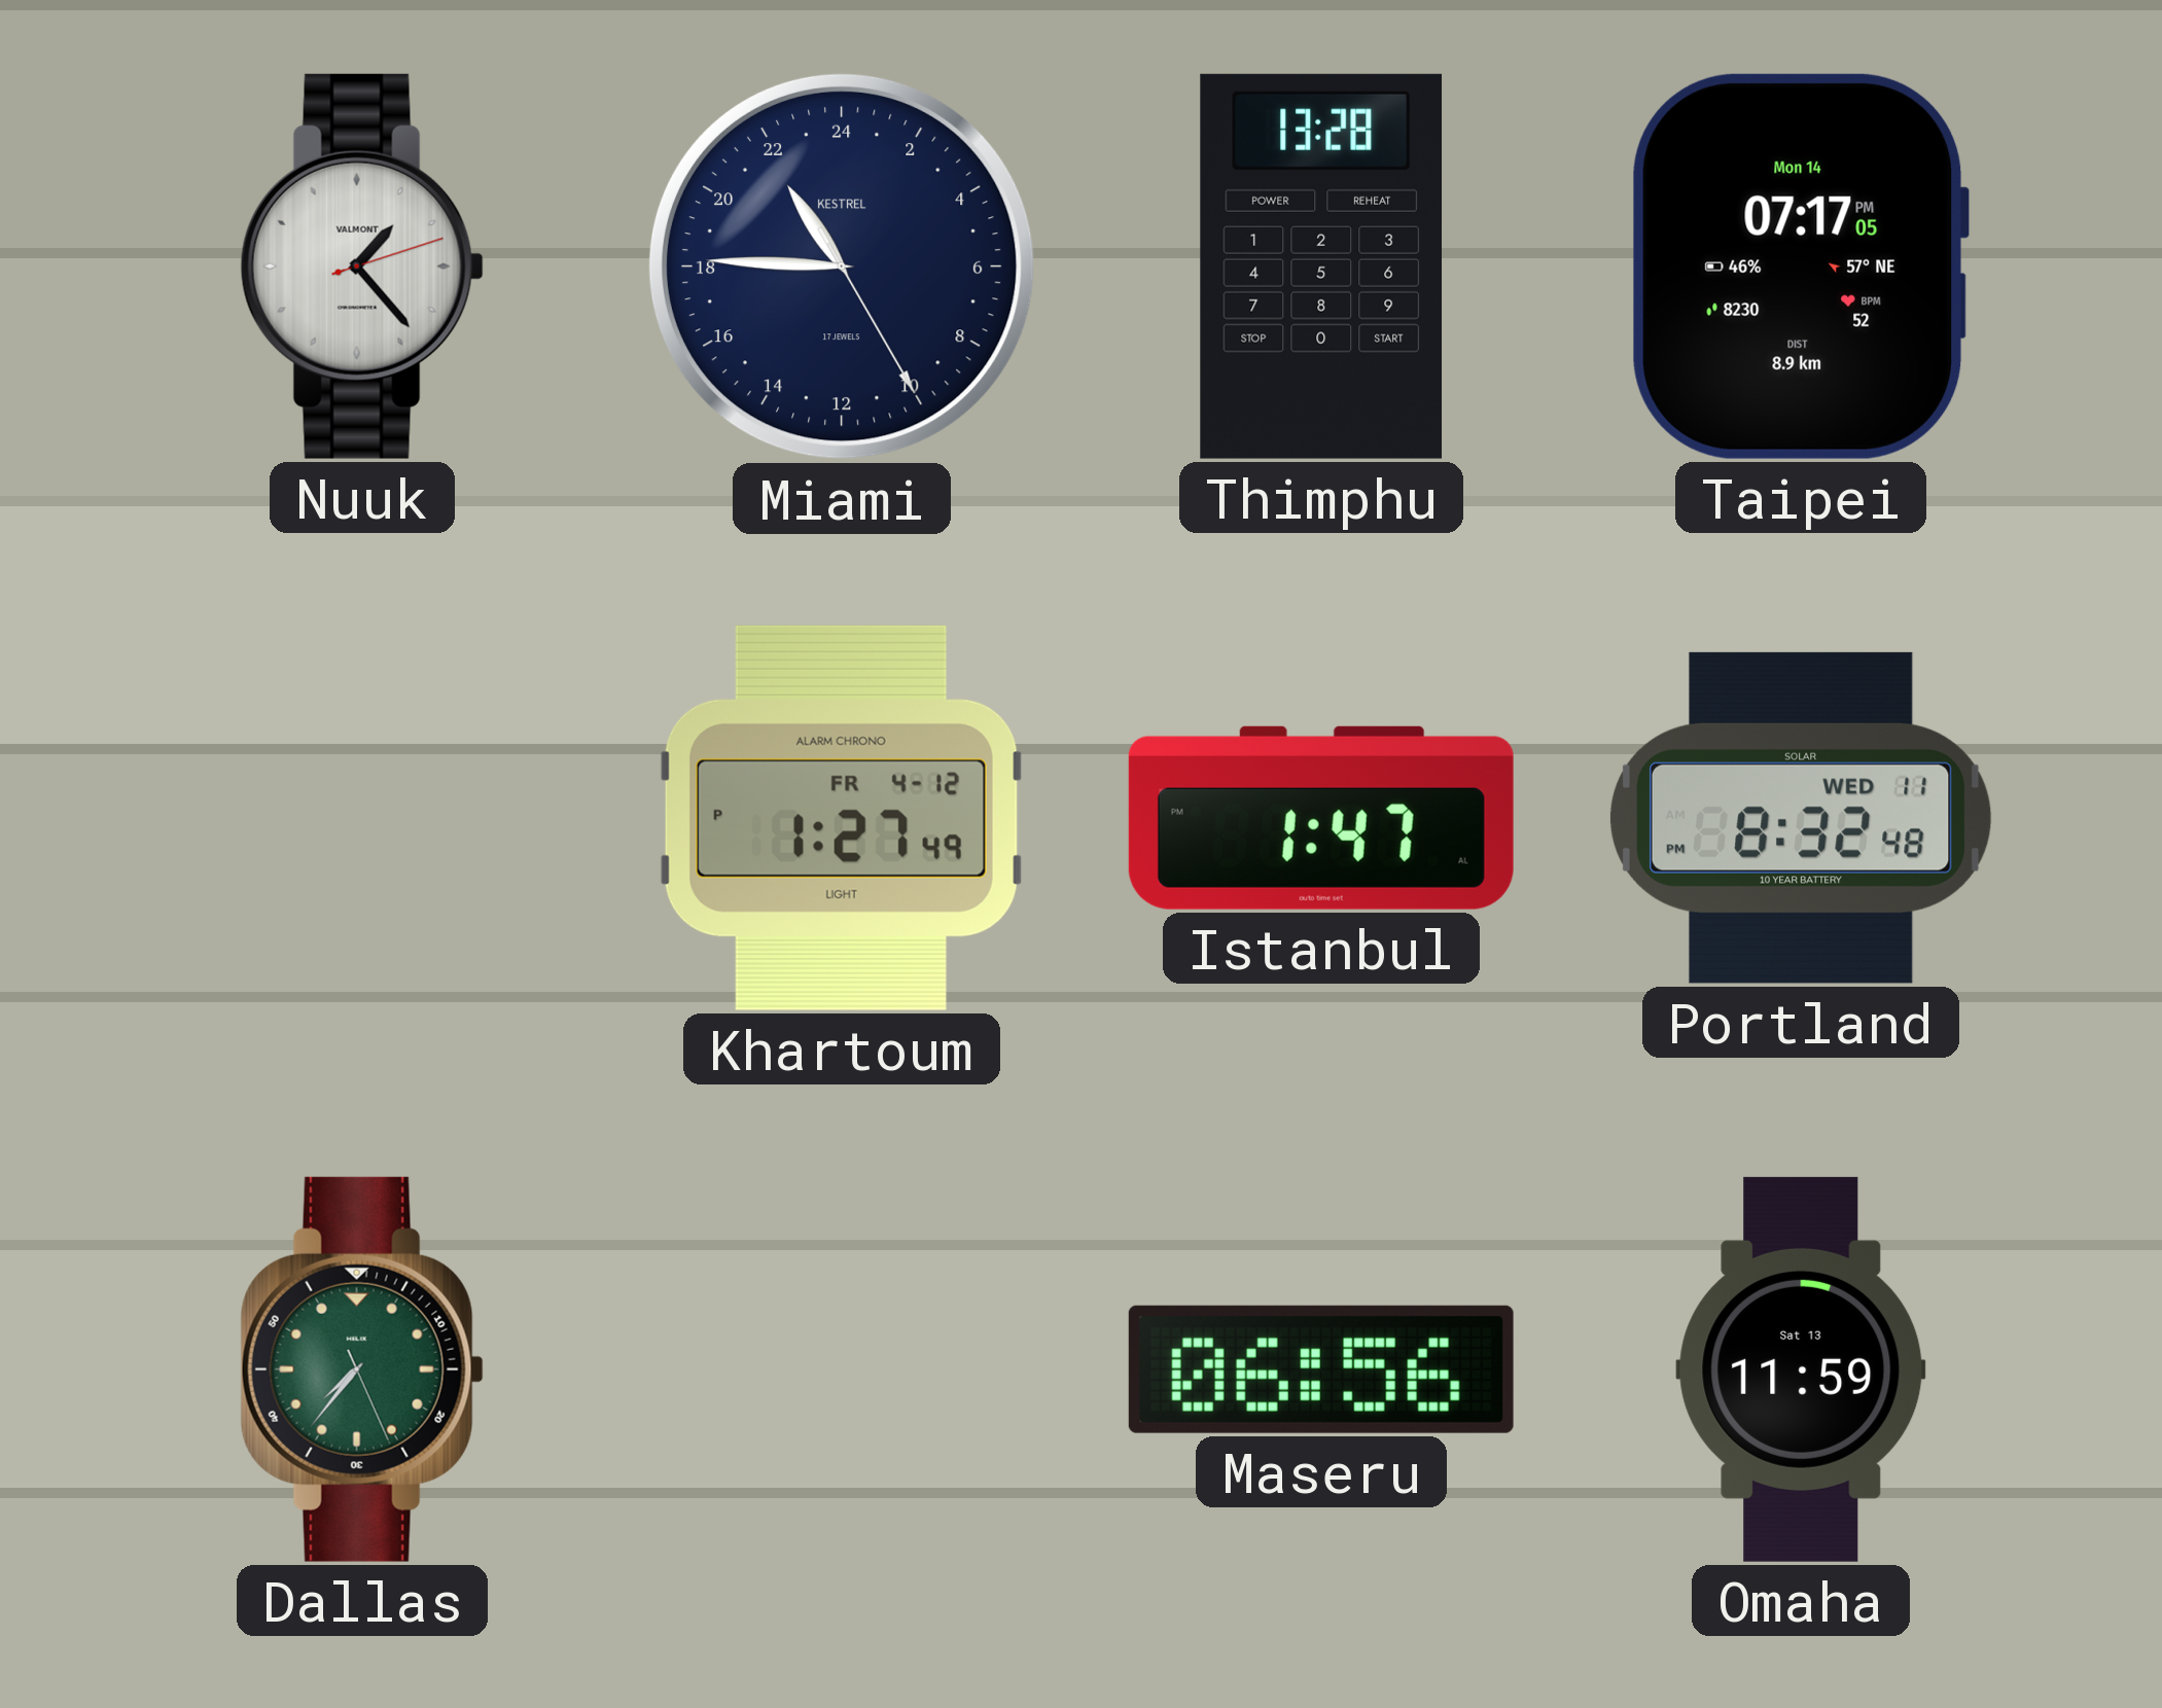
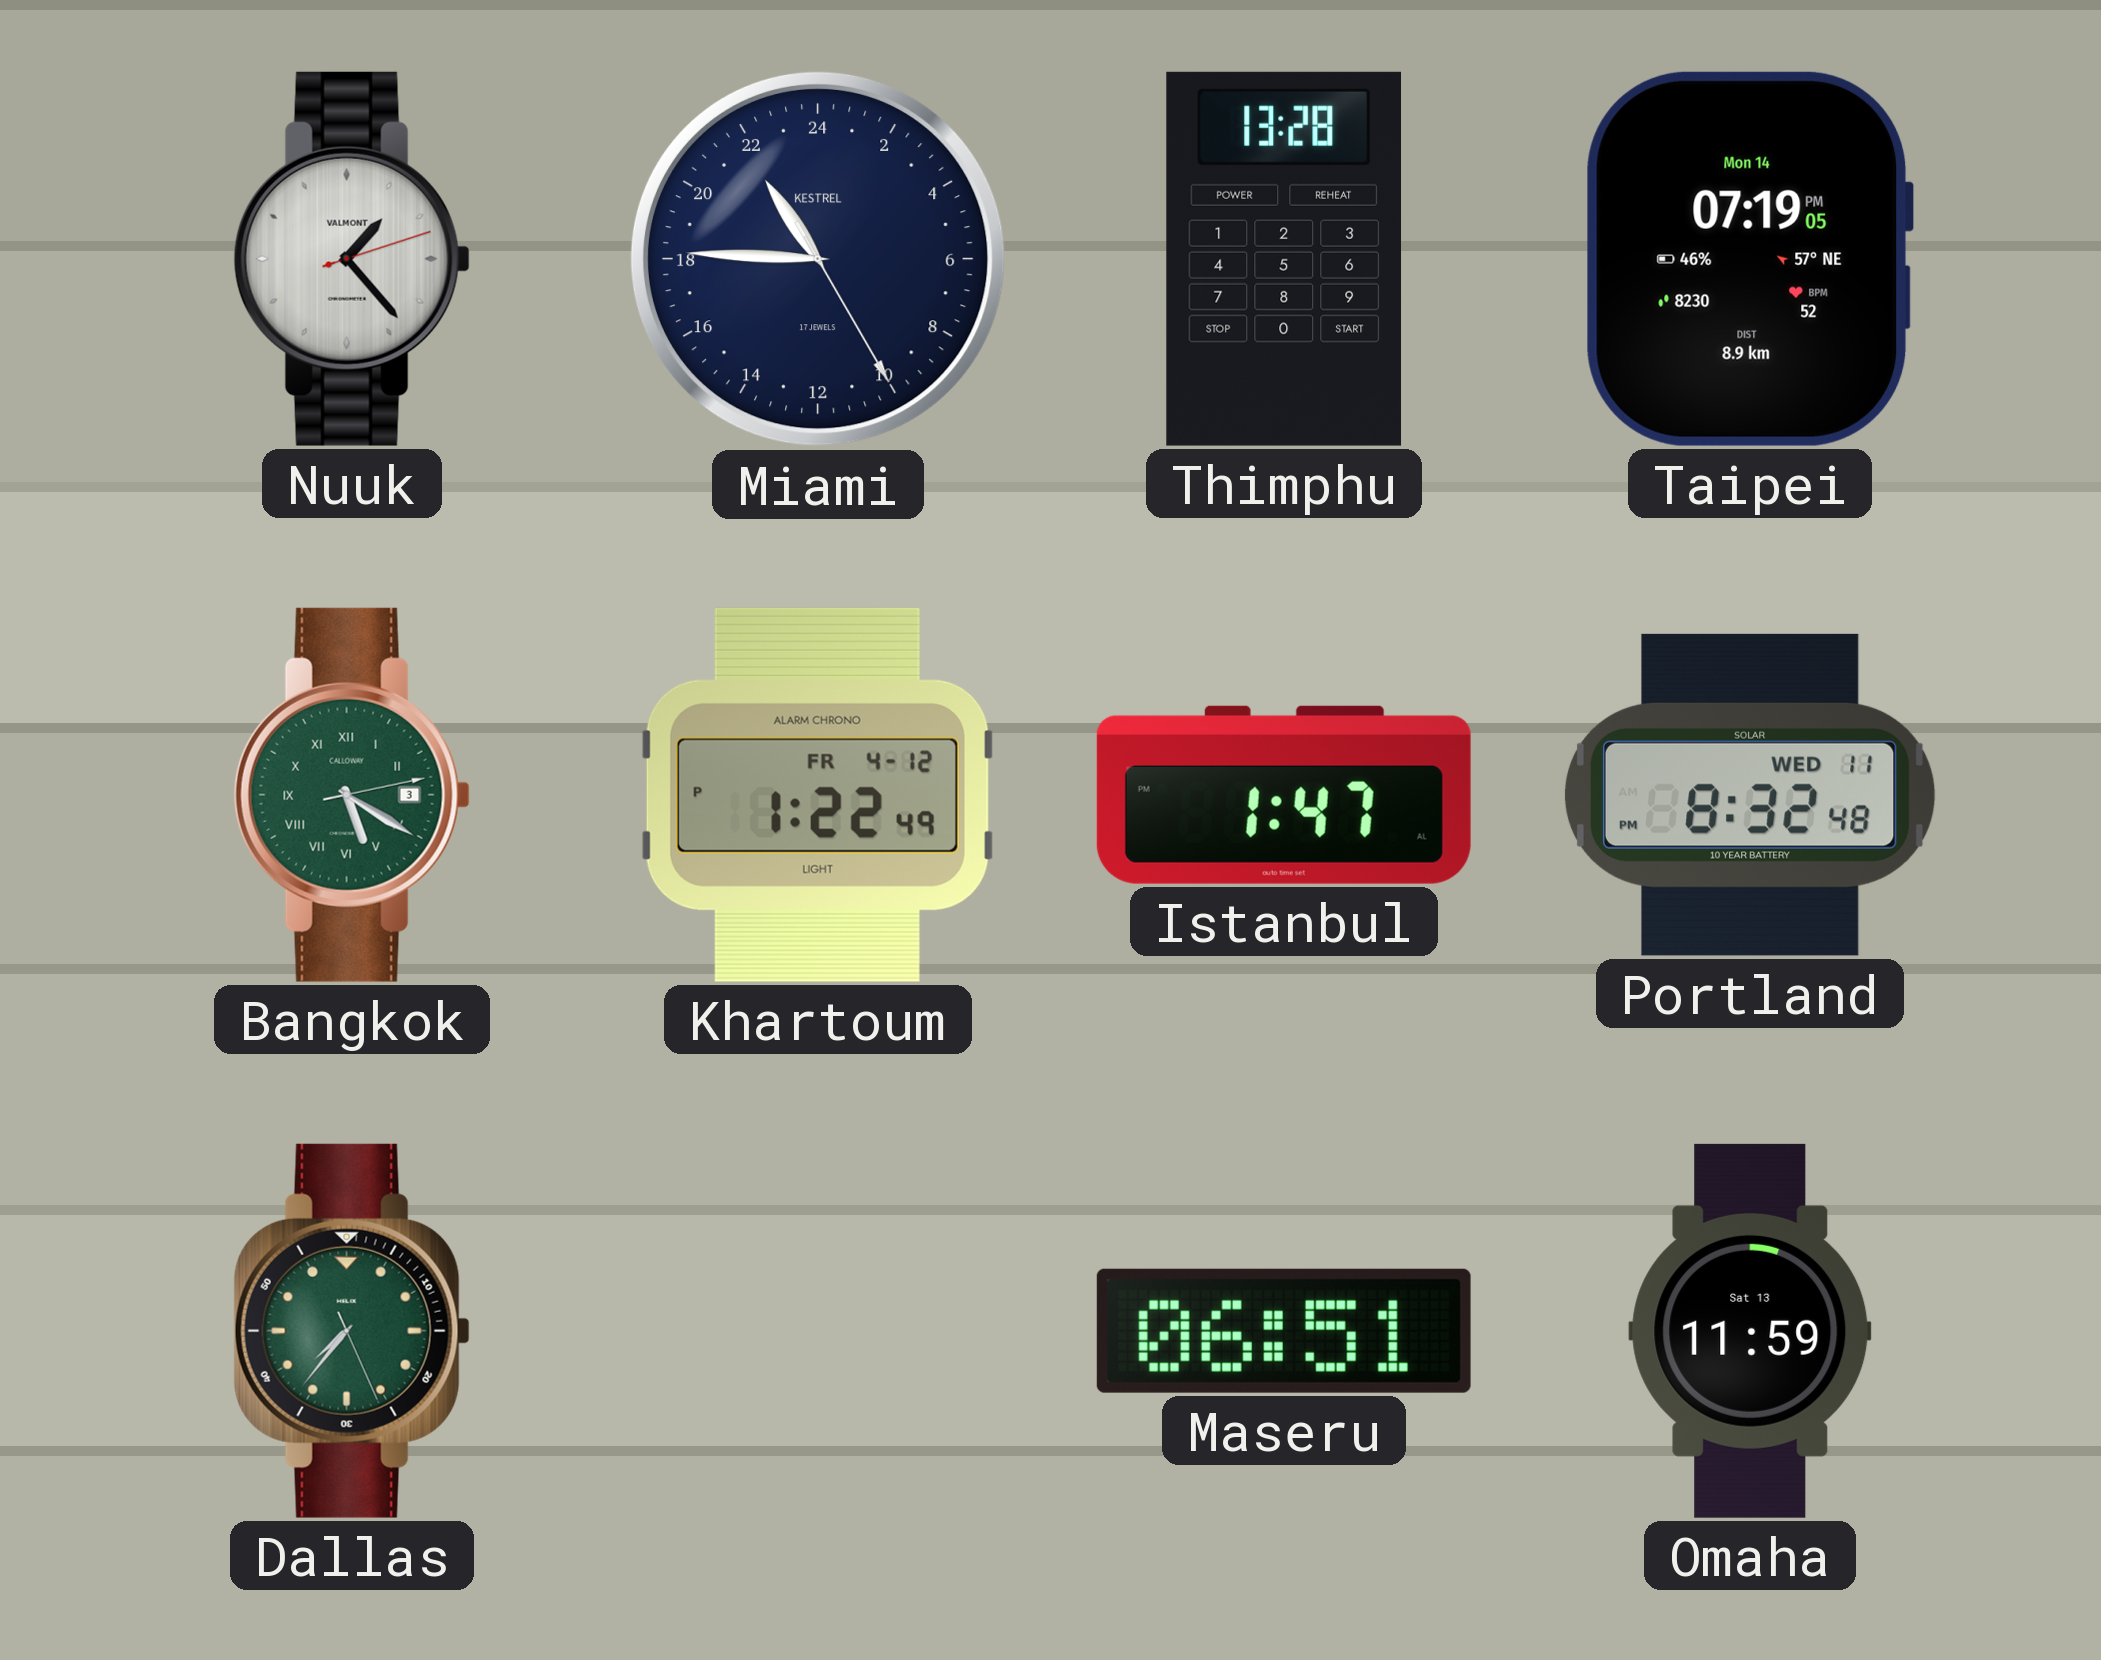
Taipei: 07:17 -> 07:19 (1750, 259)
Bangkok: none -> 5:20 (352, 795)
Khartoum: 1:27 -> 1:22 (817, 795)
Maseru: 06:56 -> 06:51 (1284, 1331)
